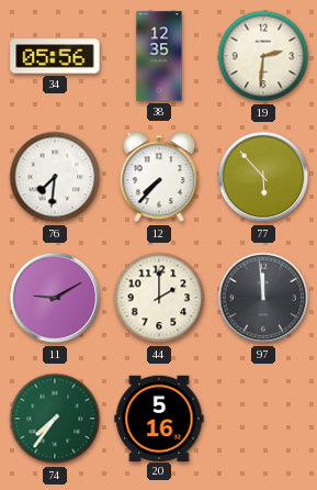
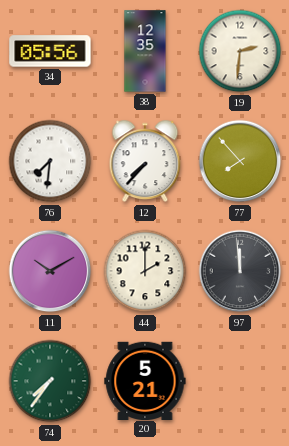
77: 5:53 -> 7:53 (240, 161)
11: 9:10 -> 10:10 (50, 271)
20: 5:16 -> 5:21 (145, 380)
